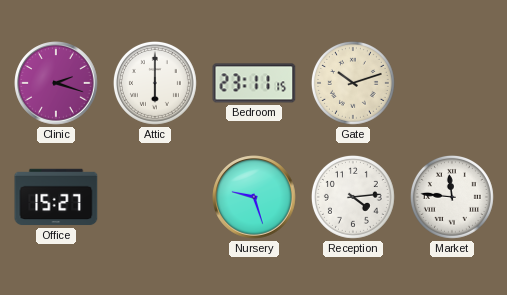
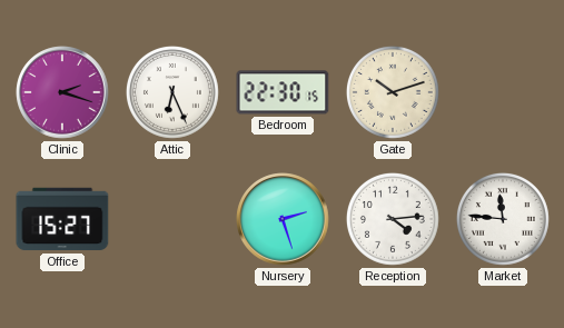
Attic: 6:00 -> 6:26 (172, 92)
Bedroom: 23:11 -> 22:30 (283, 92)
Nursery: 9:27 -> 2:27 (283, 219)
